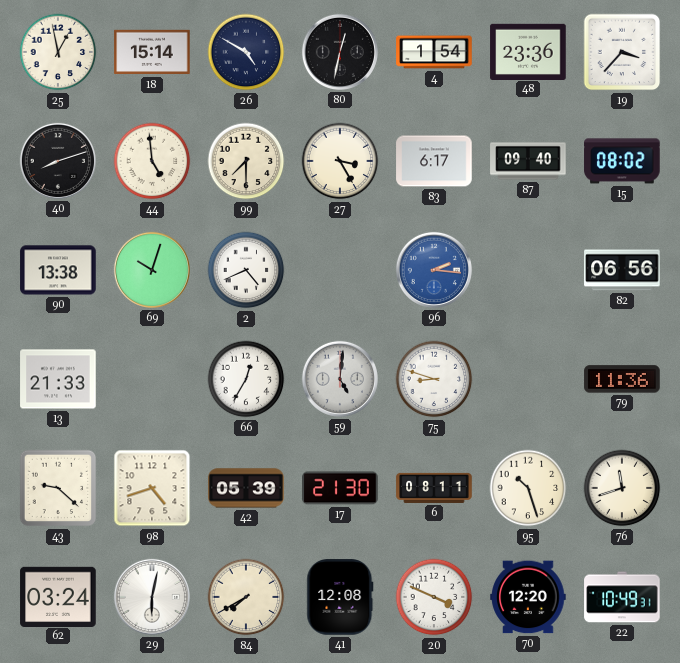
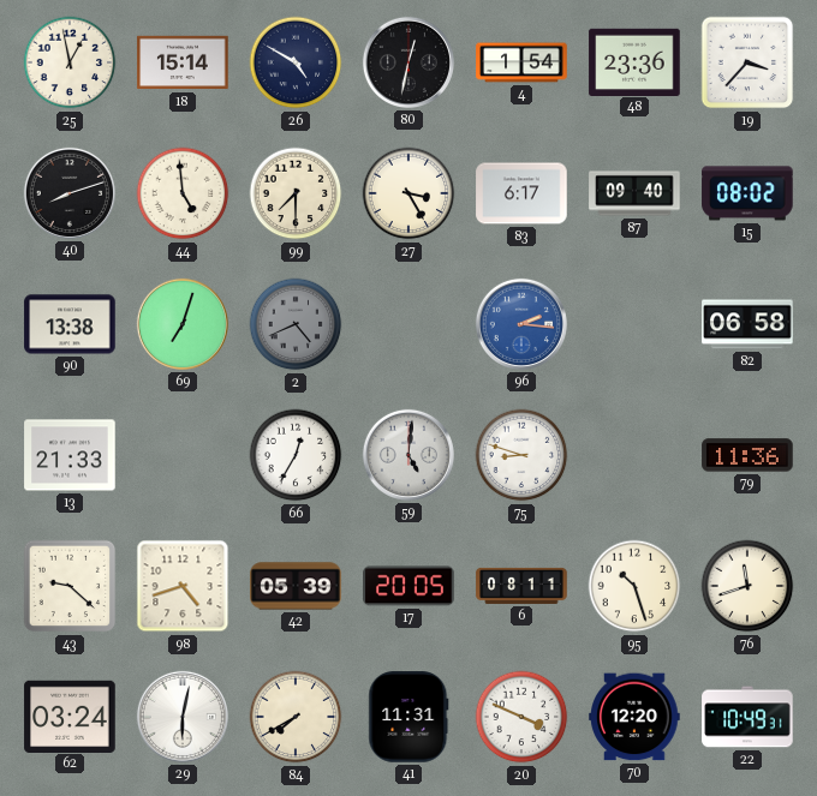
69: 10:03 -> 7:03 (183, 324)
2 dial: white -> grey (296, 324)
82: 06:56 -> 06:58 (747, 324)
17: 21:30 -> 20:05 (408, 586)
41: 12:08 -> 11:31 (408, 717)
